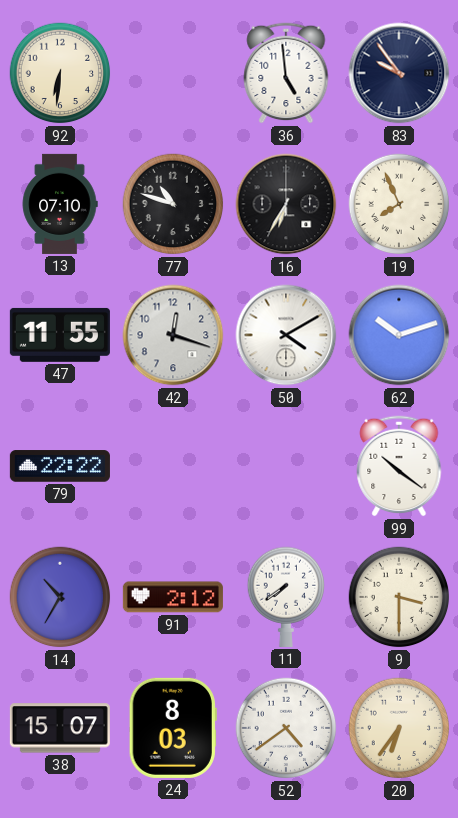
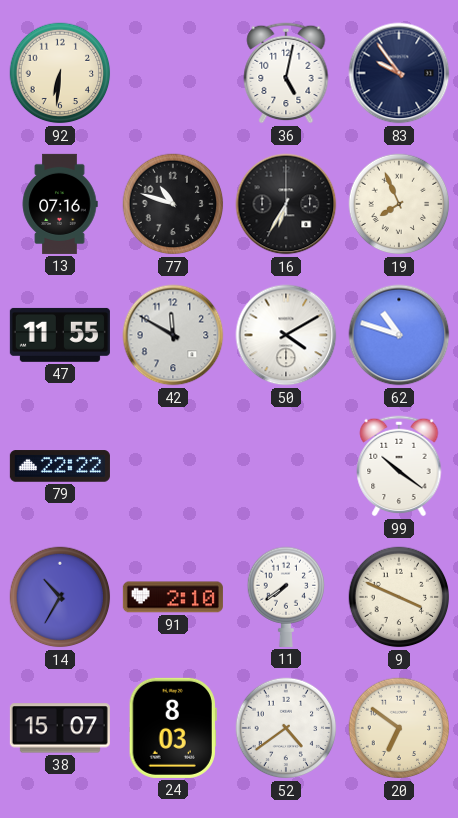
36: 4:59 -> 5:02 (286, 73)
13: 07:10 -> 07:16 (60, 204)
42: 12:18 -> 11:50 (173, 335)
62: 10:12 -> 10:48 (399, 335)
91: 2:12 -> 2:10 (173, 597)
9: 3:30 -> 3:49 (399, 597)
20: 6:36 -> 6:51 (399, 728)
